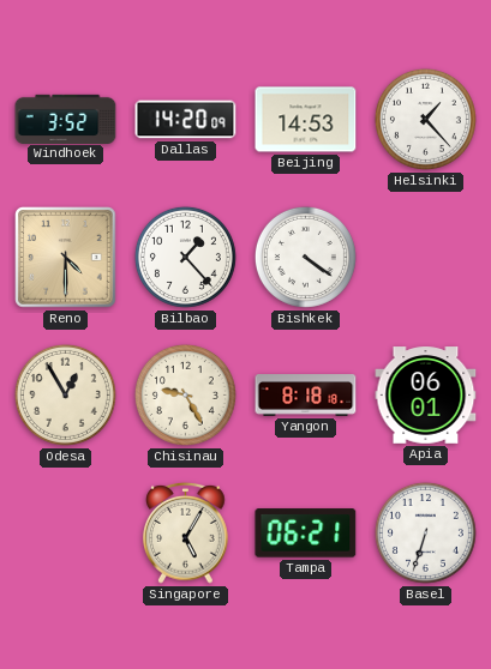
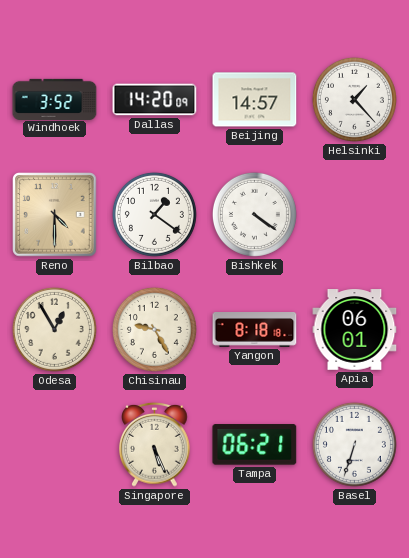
Beijing: 14:53 -> 14:57 (255, 100)
Bilbao: 1:23 -> 1:21 (154, 214)
Singapore: 5:05 -> 5:26 (155, 444)
